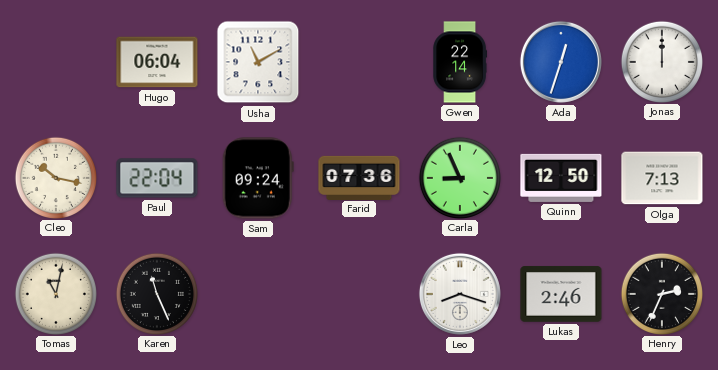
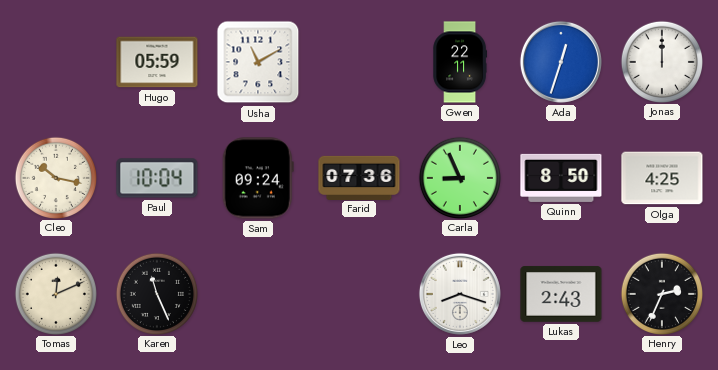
Hugo: 06:04 -> 05:59 (157, 62)
Gwen: 22:14 -> 22:11 (460, 62)
Paul: 22:04 -> 10:04 (157, 178)
Quinn: 12:50 -> 8:50 (561, 178)
Olga: 7:13 -> 4:25 (662, 178)
Tomas: 11:02 -> 12:11 (55, 293)
Lukas: 2:46 -> 2:43 (561, 294)
